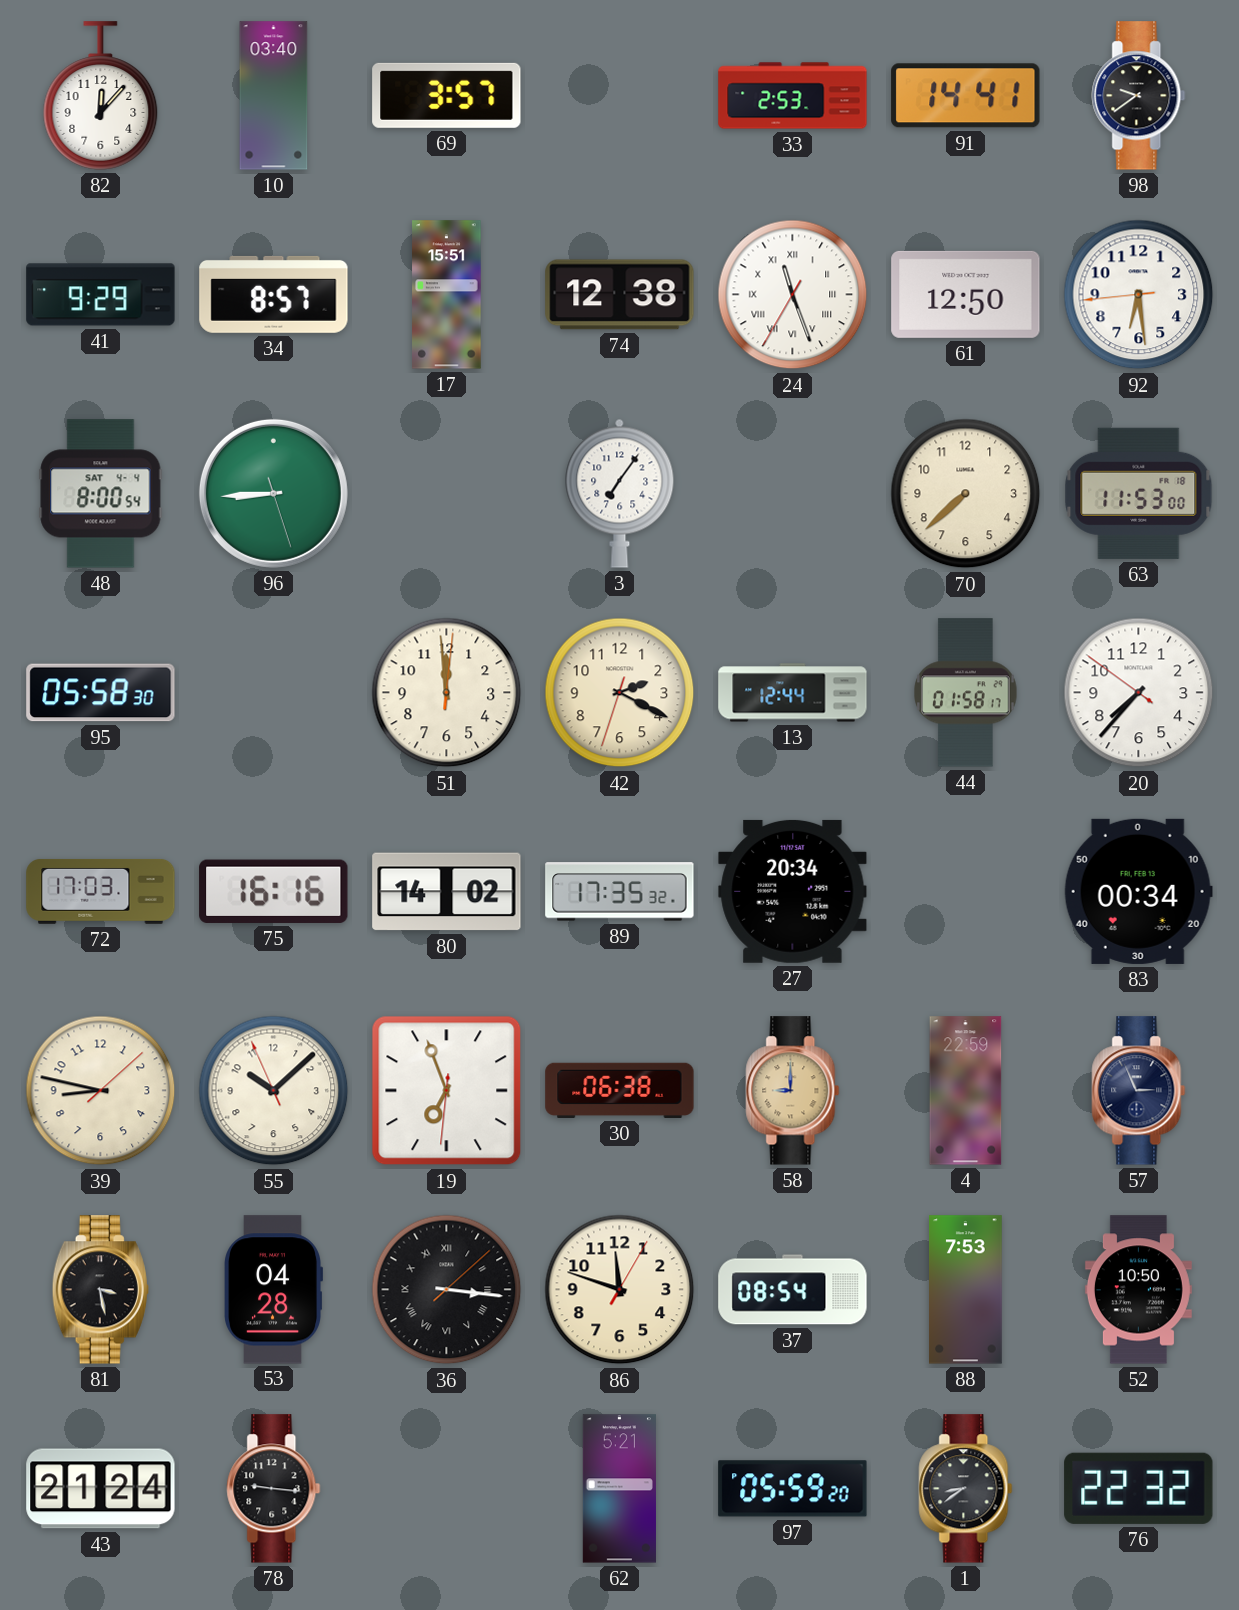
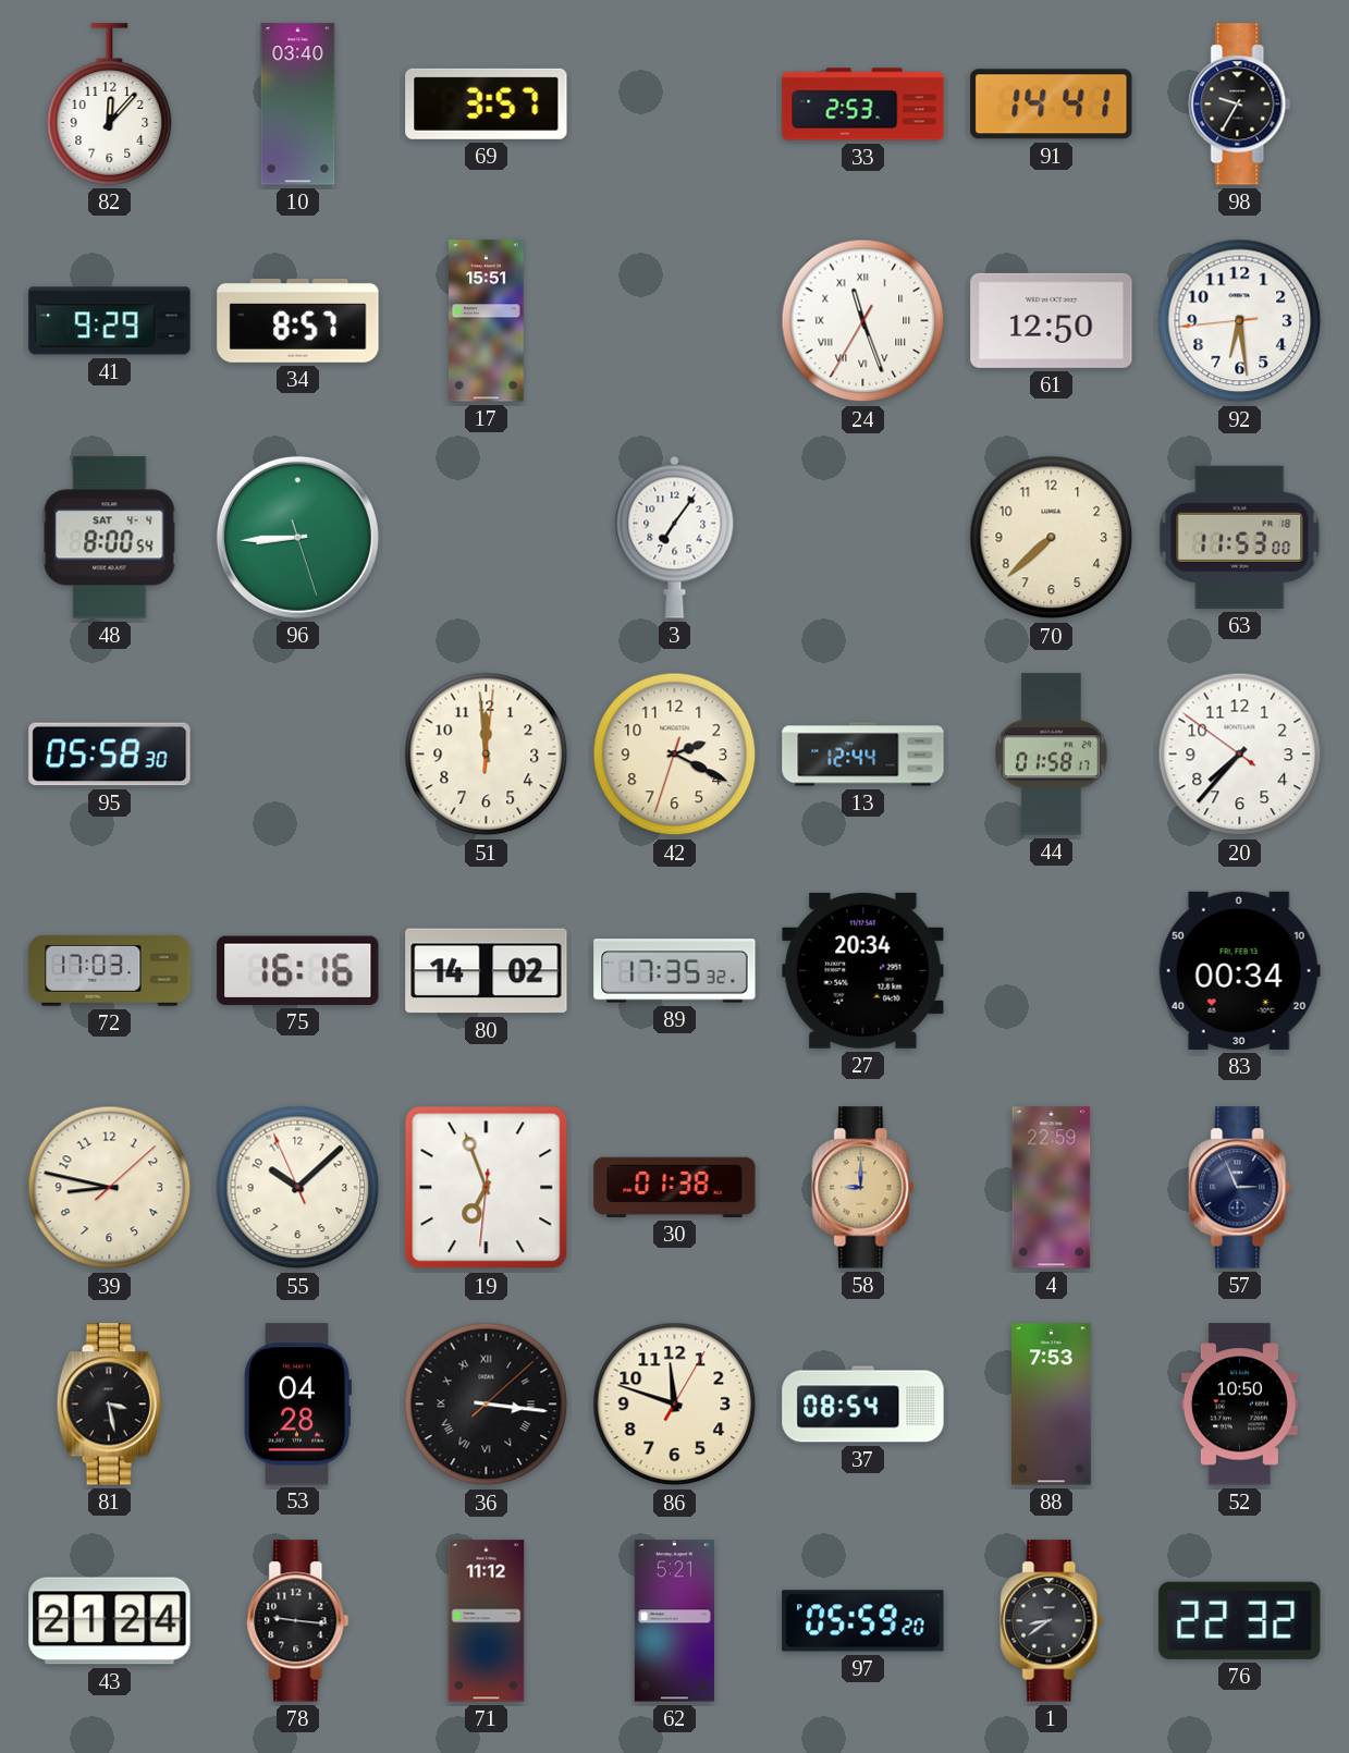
98: 9:39 -> 9:35 (1240, 105)
74: 12:38 -> none (620, 295)
30: 06:38 -> 01:38 (675, 1187)
71: none -> 11:12 (487, 1621)
